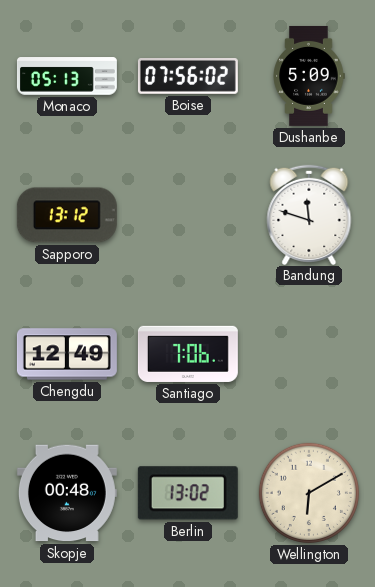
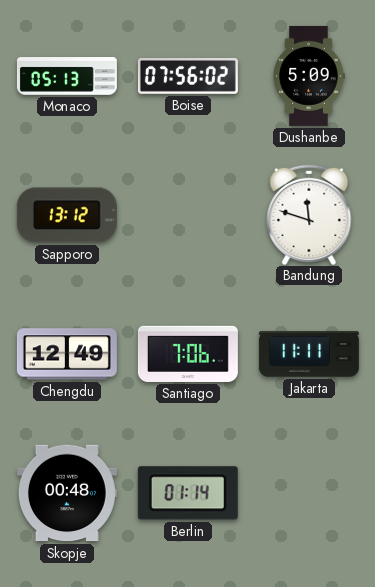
Jakarta: none -> 11:11 (309, 354)
Berlin: 13:02 -> 01:14 (188, 493)
Wellington: 6:10 -> none (309, 493)
